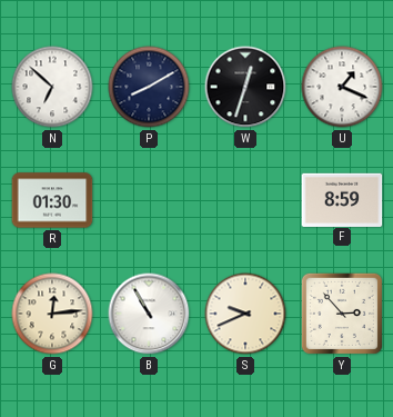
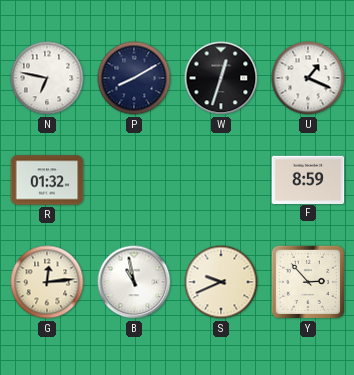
N: 6:52 -> 6:47 (47, 78)
R: 01:30 -> 01:32 (47, 180)
B: 10:55 -> 10:58 (134, 282)
